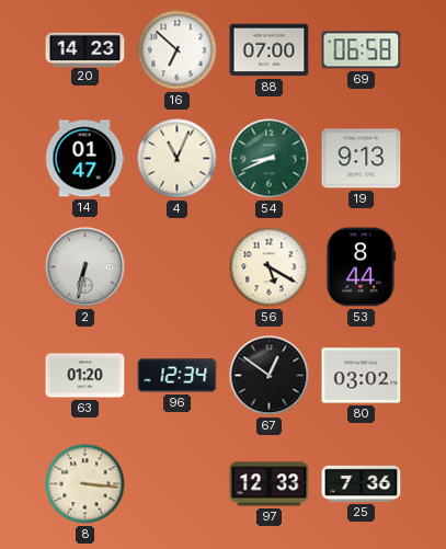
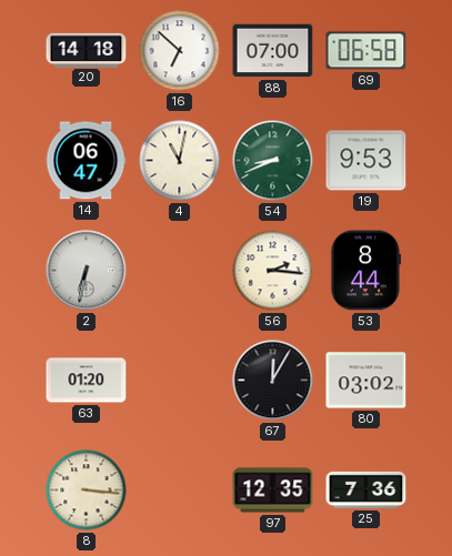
20: 14:23 -> 14:18 (87, 50)
14: 01:47 -> 06:47 (86, 161)
4: 11:04 -> 11:02 (180, 161)
19: 9:13 -> 9:53 (366, 161)
56: 5:20 -> 2:16 (273, 271)
96: 12:34 -> none (178, 376)
67: 12:51 -> 12:05 (273, 381)
97: 12:33 -> 12:35 (273, 491)
